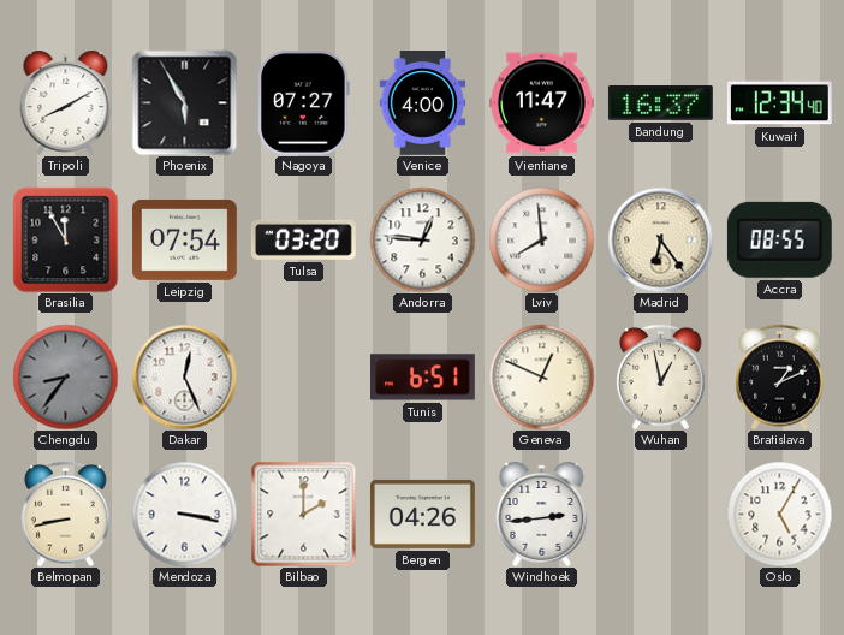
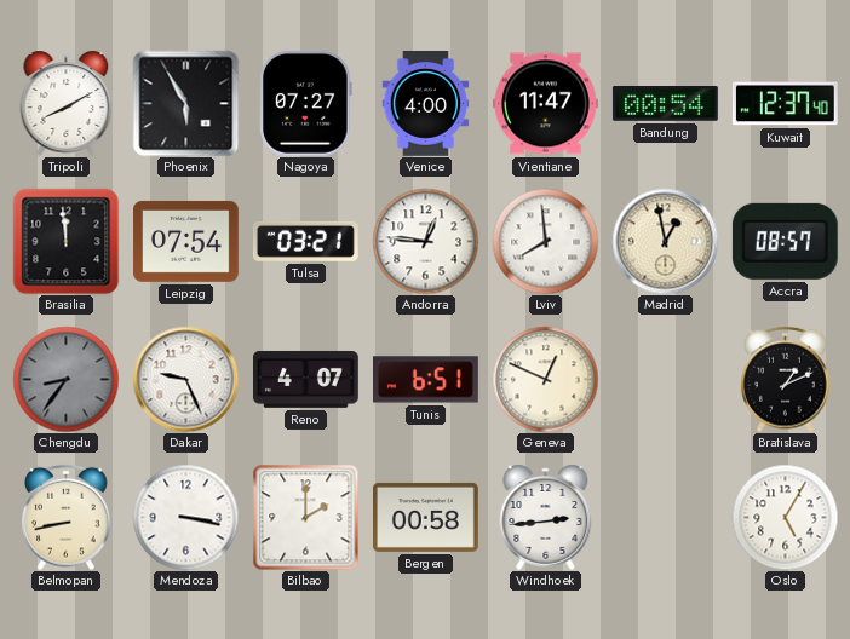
Bandung: 16:37 -> 00:54 (665, 104)
Kuwait: 12:34 -> 12:37 (785, 104)
Brasilia: 11:55 -> 11:59 (65, 241)
Tulsa: 03:20 -> 03:21 (305, 241)
Madrid: 6:24 -> 12:58 (665, 241)
Accra: 08:55 -> 08:57 (785, 241)
Dakar: 12:26 -> 9:26 (185, 379)
Reno: none -> 4:07 (306, 379)
Wuhan: 12:58 -> none (661, 376)
Bergen: 04:26 -> 00:58 (425, 517)
